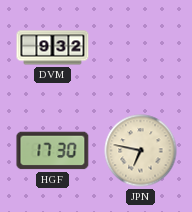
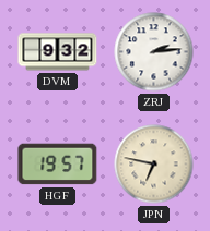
ZRJ: none -> 2:14 (154, 52)
HGF: 17:30 -> 19:57 (58, 165)
